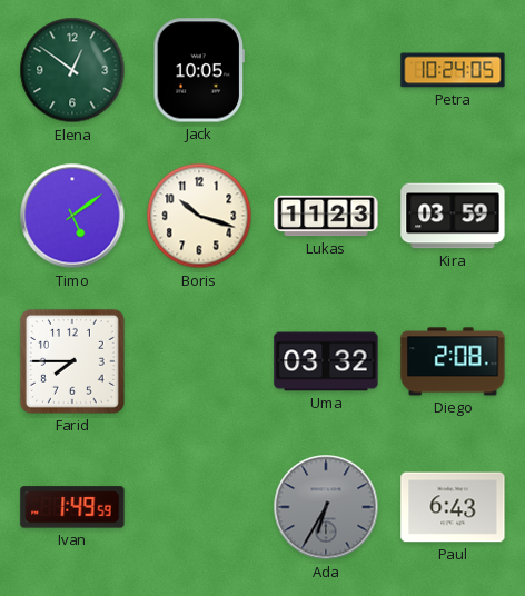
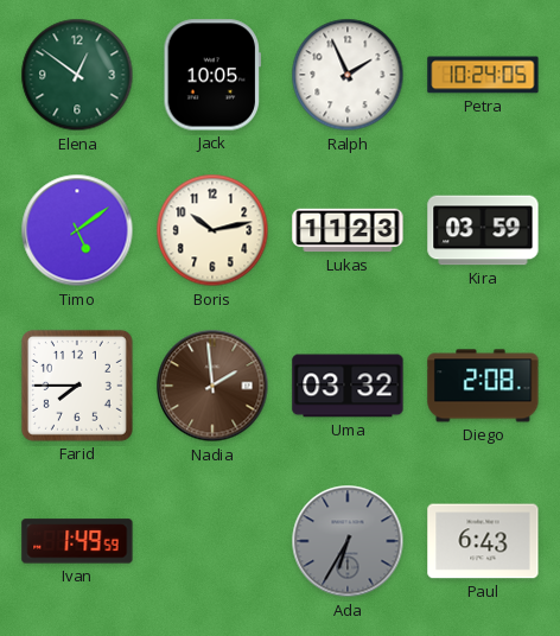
Ralph: none -> 1:56 (348, 75)
Boris: 10:18 -> 10:13 (212, 230)
Nadia: none -> 1:59 (212, 386)
